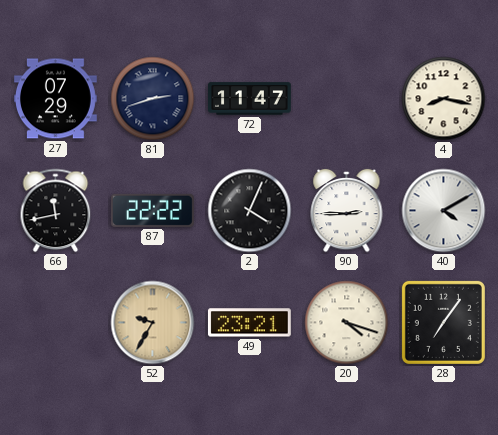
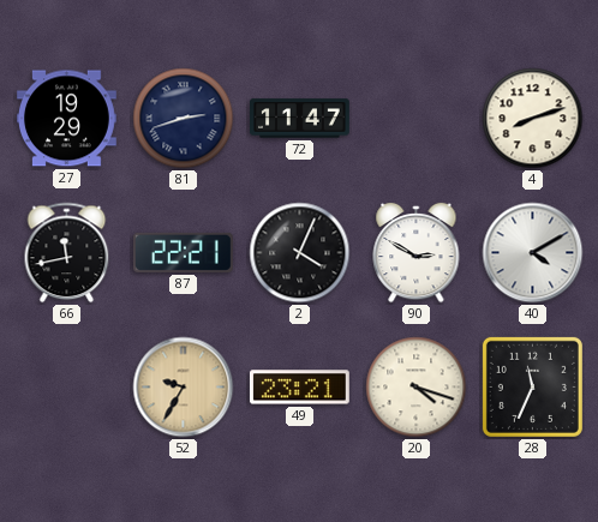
27: 07:29 -> 19:29 (67, 119)
4: 8:17 -> 8:12 (533, 119)
87: 22:22 -> 22:21 (183, 252)
90: 2:45 -> 2:50 (417, 253)
28: 7:06 -> 11:34 (532, 386)
